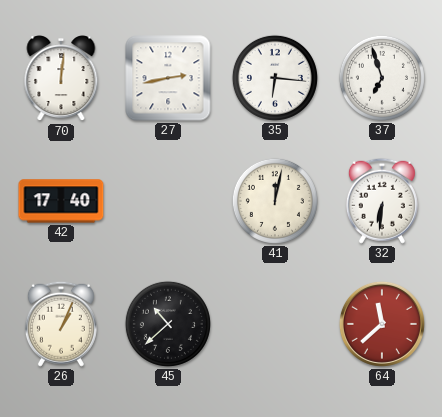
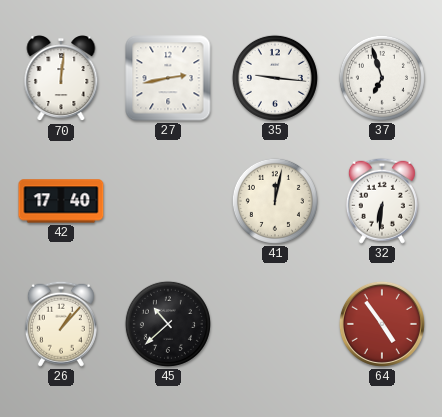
35: 6:16 -> 9:16 (275, 78)
26: 1:04 -> 1:07 (61, 324)
64: 11:38 -> 4:54 (382, 324)
